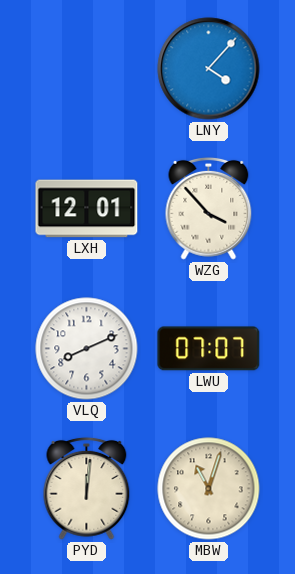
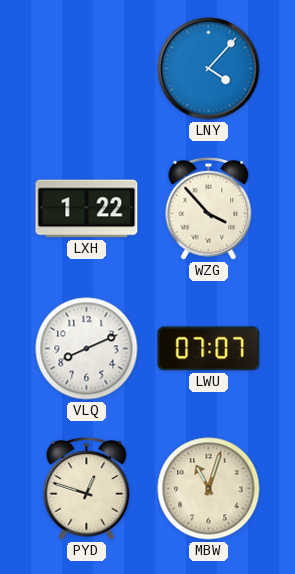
LXH: 12:01 -> 1:22 (87, 209)
PYD: 12:01 -> 12:48 (87, 488)
